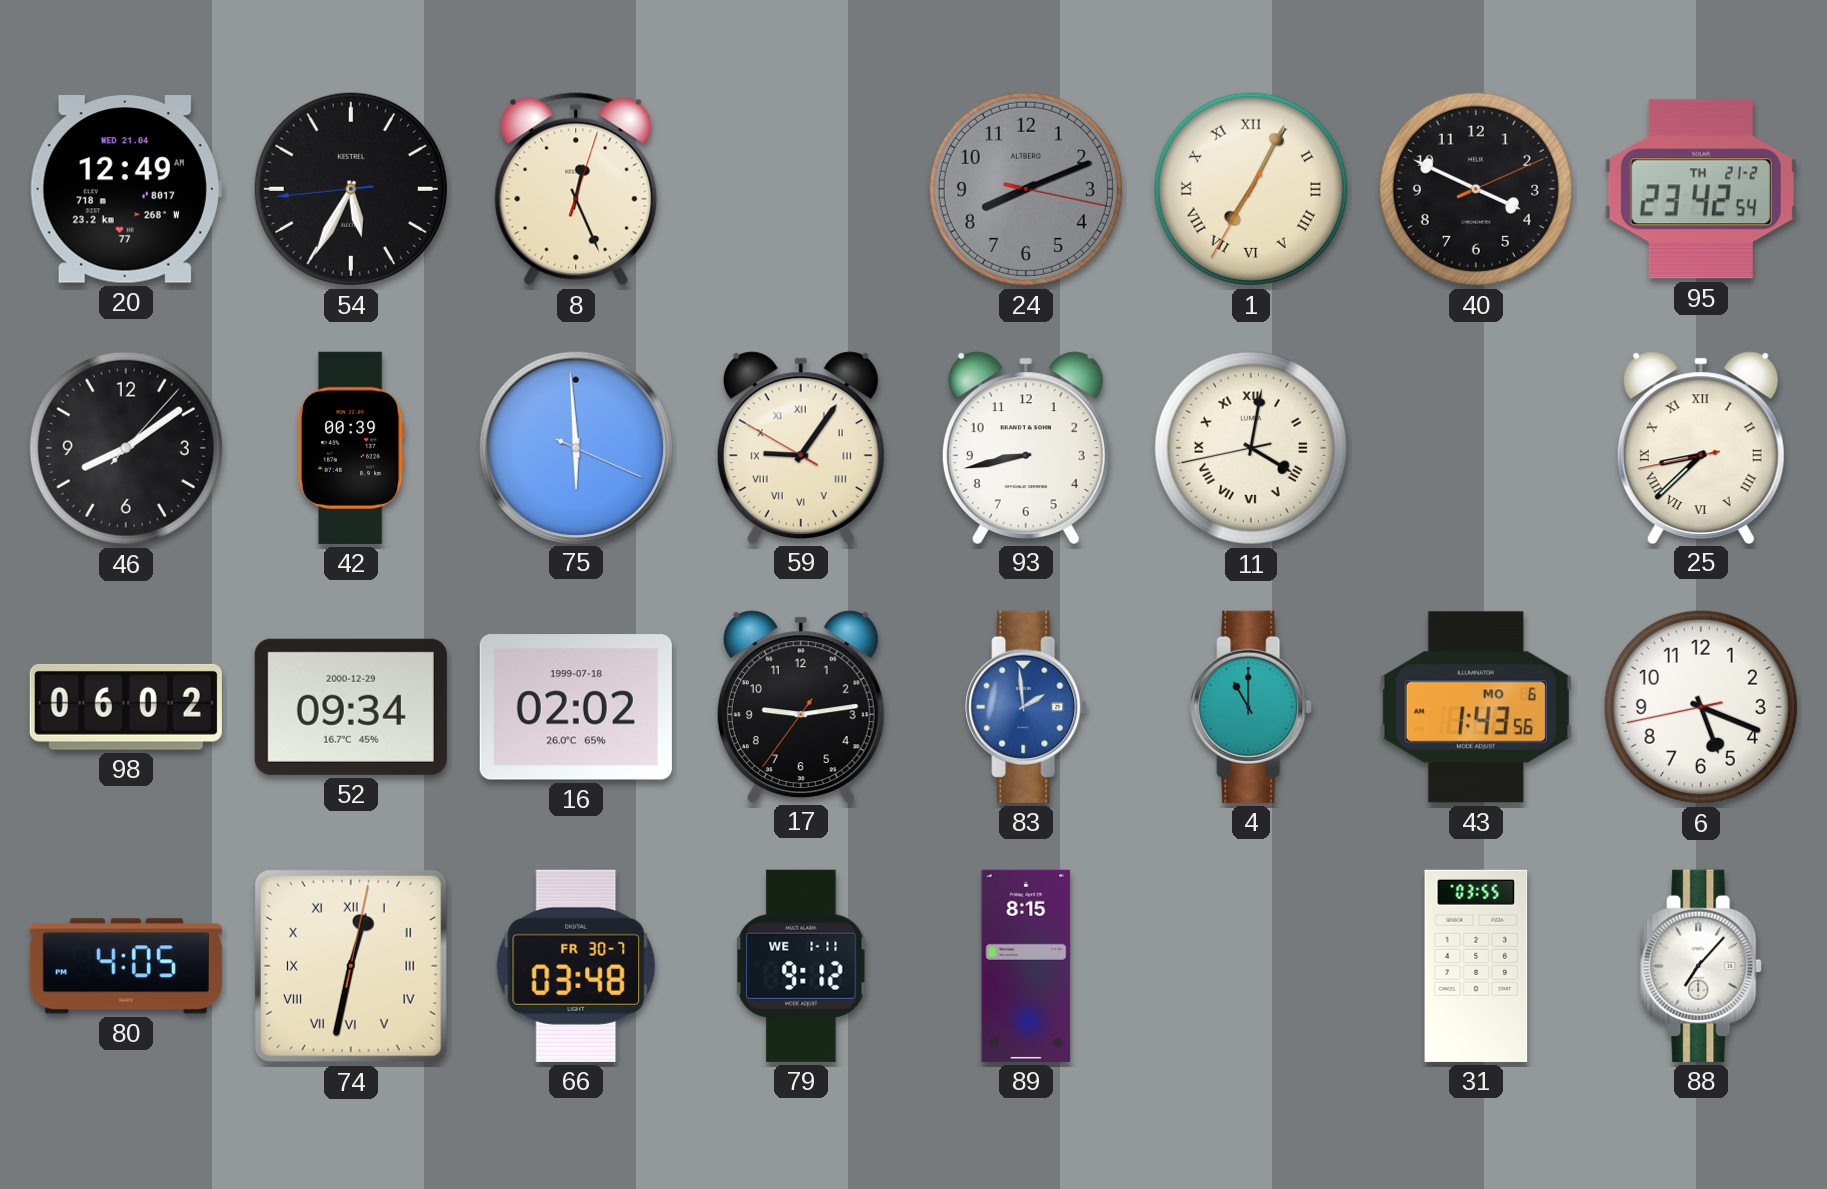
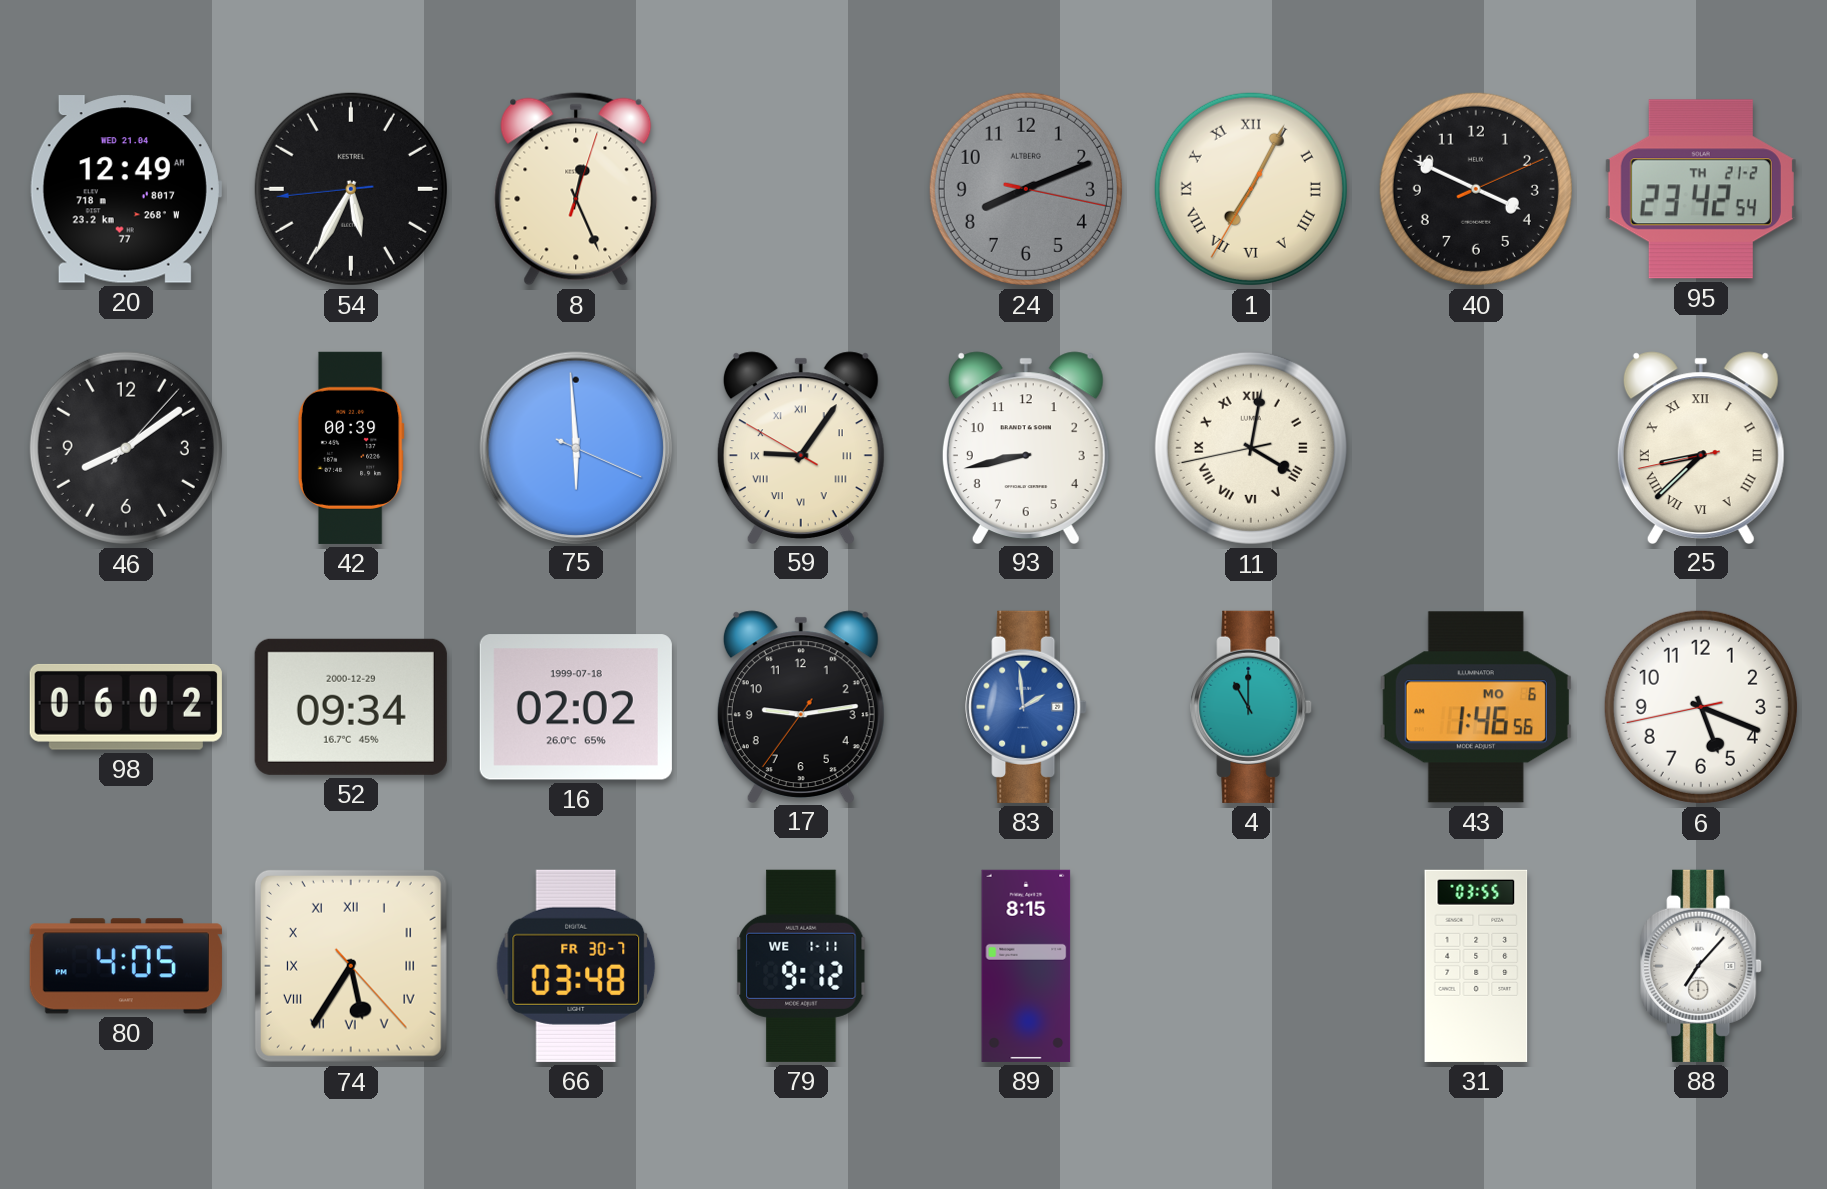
43: 1:43 -> 1:46 (1476, 707)
74: 12:32 -> 5:35 (351, 966)
